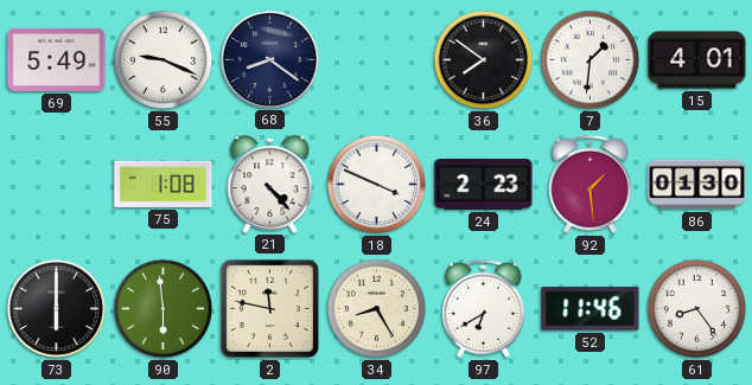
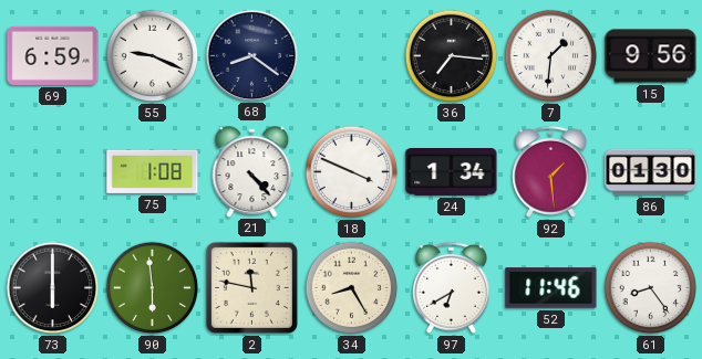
69: 5:49 -> 6:59 (53, 55)
36: 7:51 -> 7:16 (452, 56)
15: 4:01 -> 9:56 (651, 56)
24: 2:23 -> 1:34 (452, 172)
